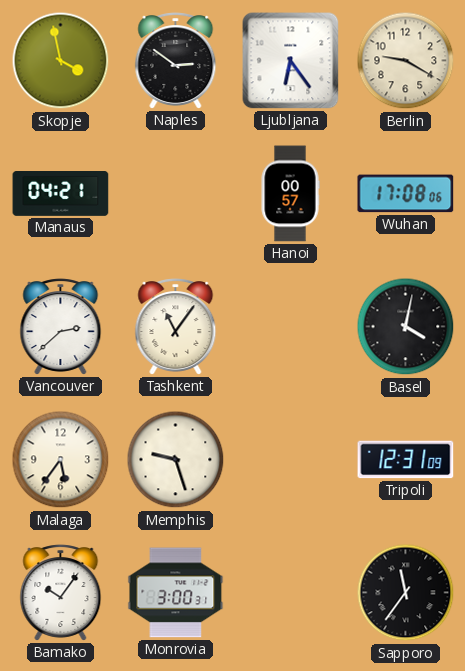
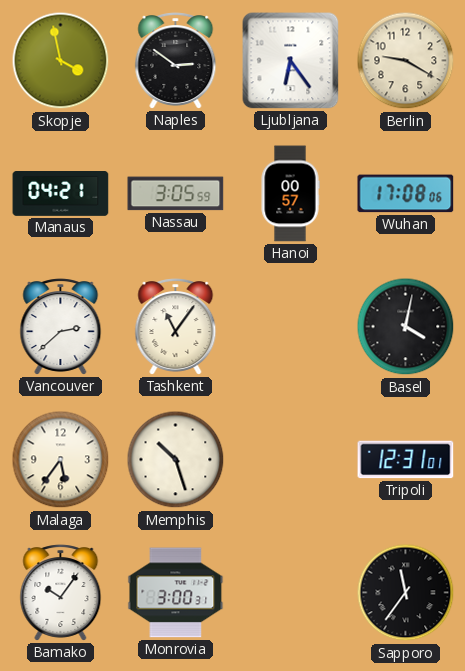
Nassau: none -> 3:05 (176, 194)
Memphis: 9:27 -> 10:27 (176, 460)
Tripoli: 12:31:09 -> 12:31:01 (406, 460)
